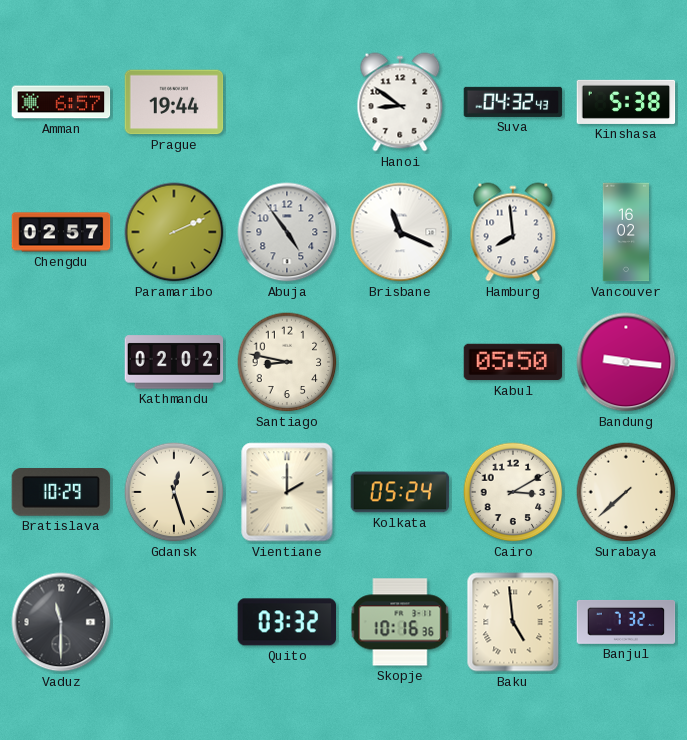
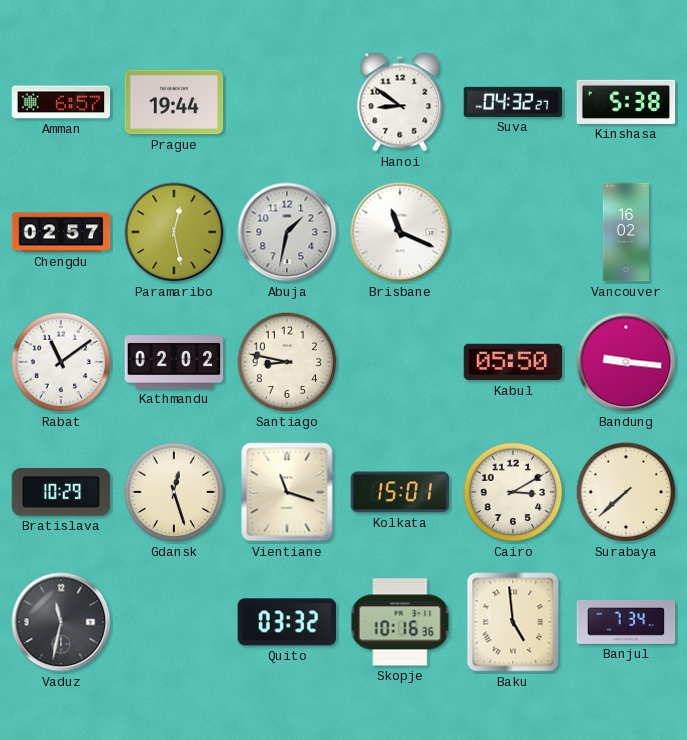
Suva: 04:32:43 -> 04:32:27 (513, 102)
Paramaribo: 2:11 -> 12:28 (174, 232)
Abuja: 4:54 -> 1:32 (287, 232)
Hamburg: 7:59 -> none (513, 232)
Rabat: none -> 11:09 (61, 362)
Vientiane: 2:00 -> 11:18 (287, 492)
Kolkata: 05:24 -> 15:01 (400, 492)
Vaduz: 11:30 -> 11:32 (61, 622)
Banjul: 7:32 -> 7:34 (626, 622)
